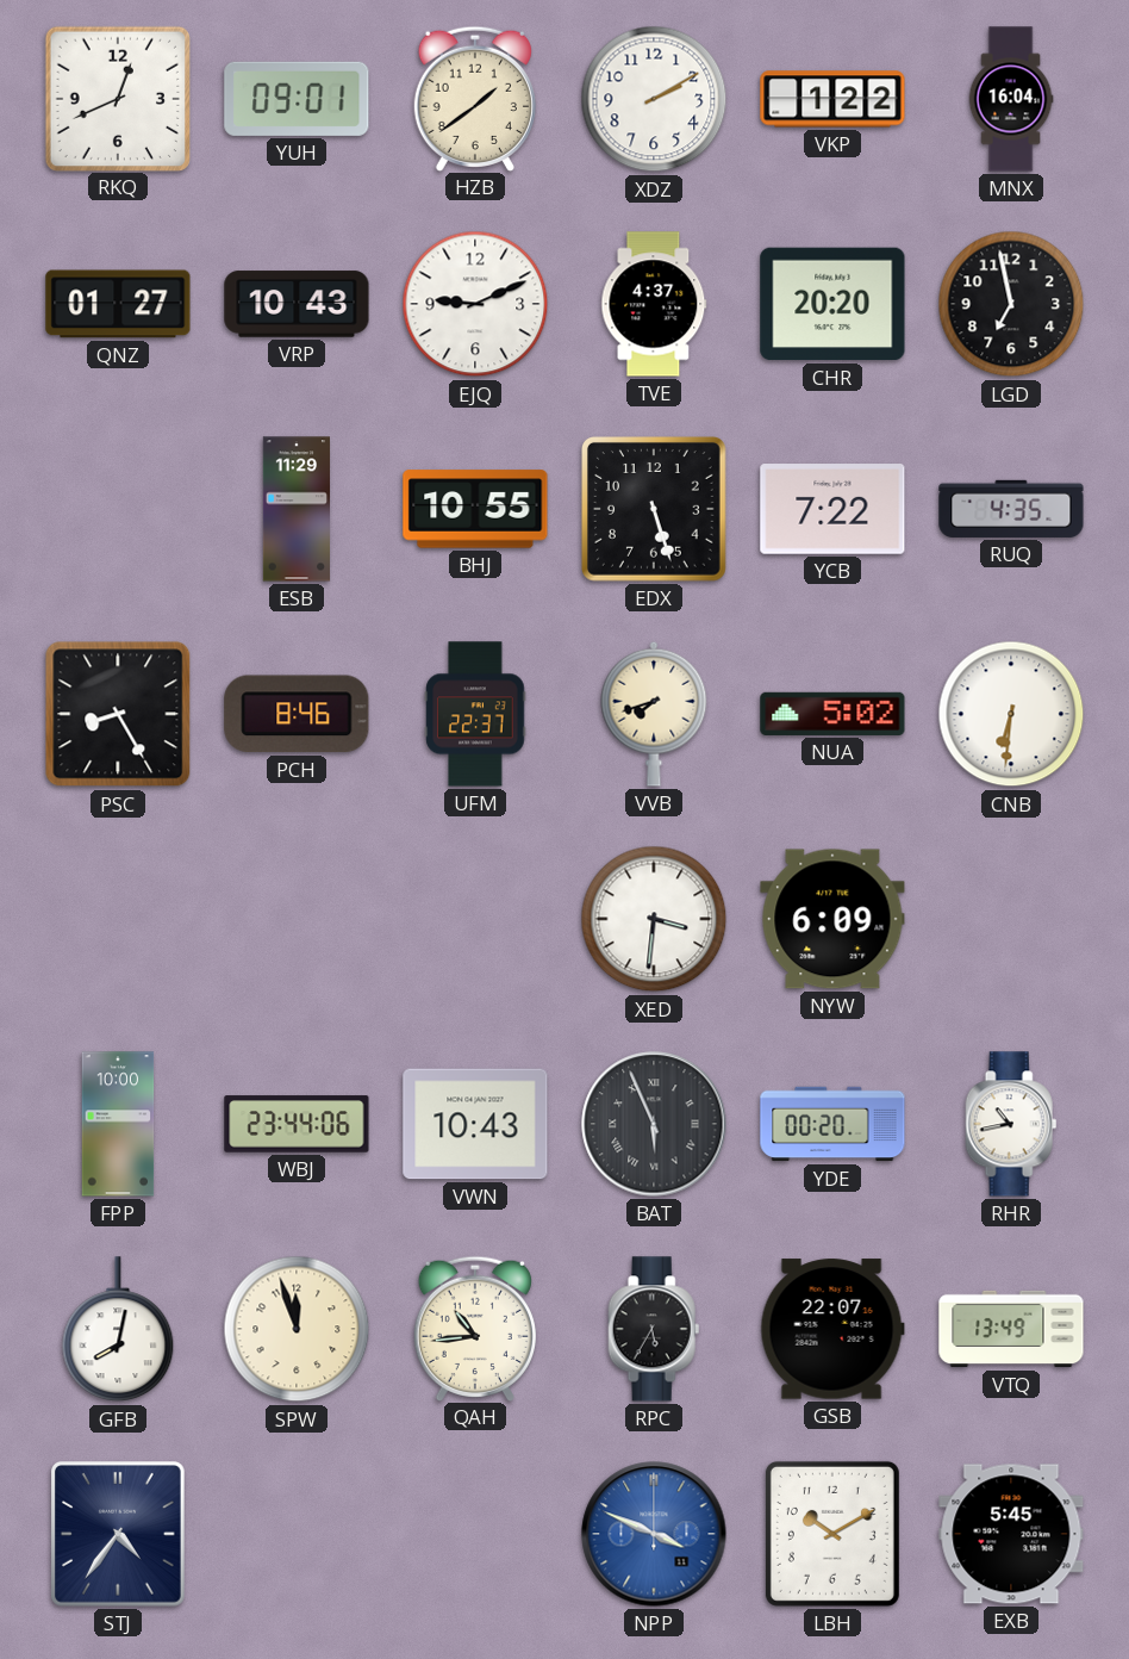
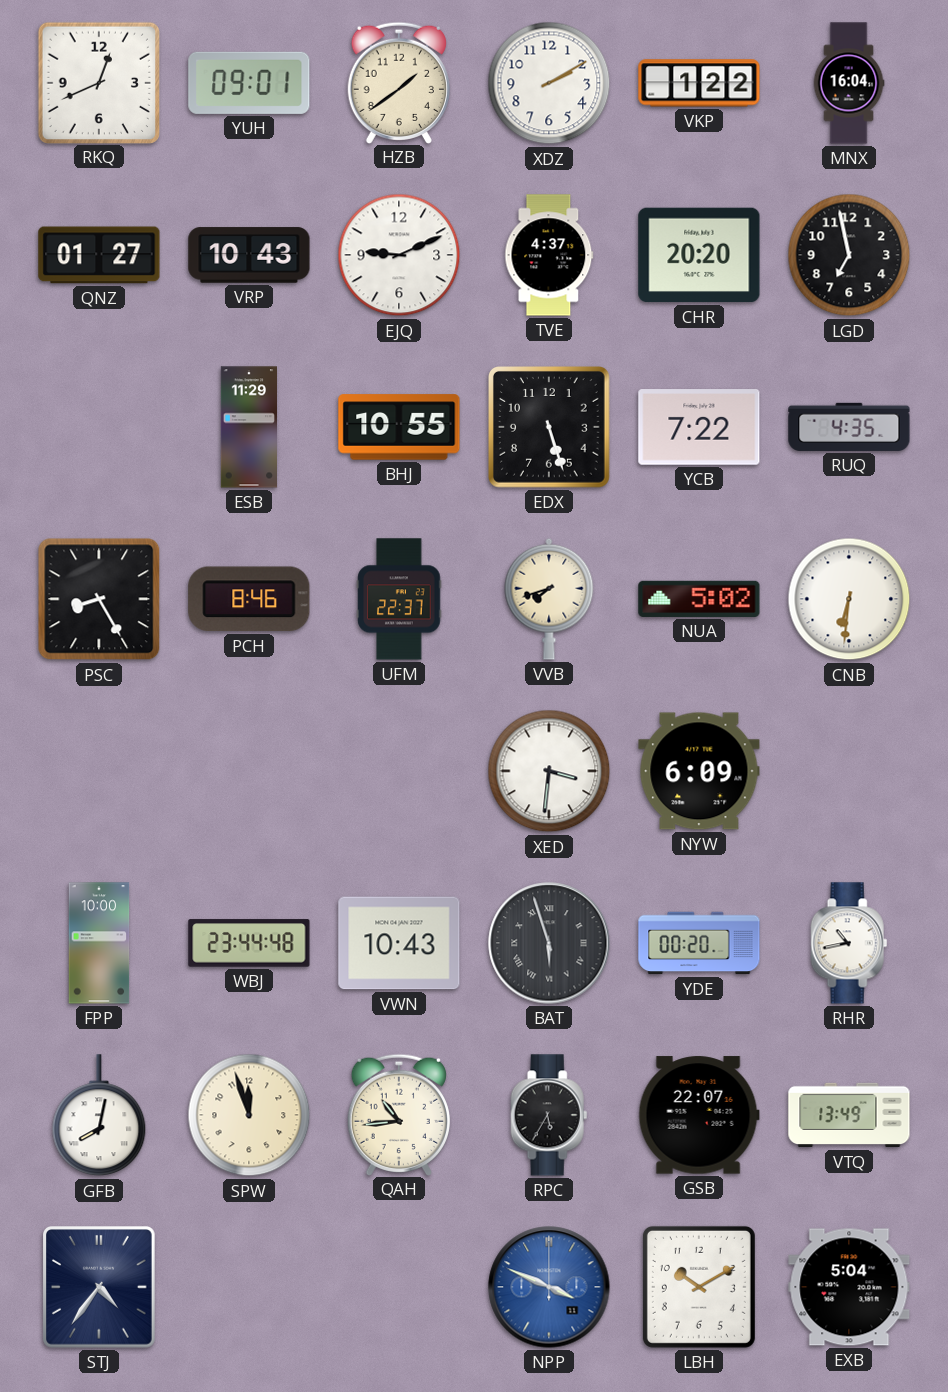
WBJ: 23:44:06 -> 23:44:48 (249, 943)
BAT: 5:56 -> 5:57 (549, 943)
EXB: 5:45 -> 5:04 (849, 1287)
